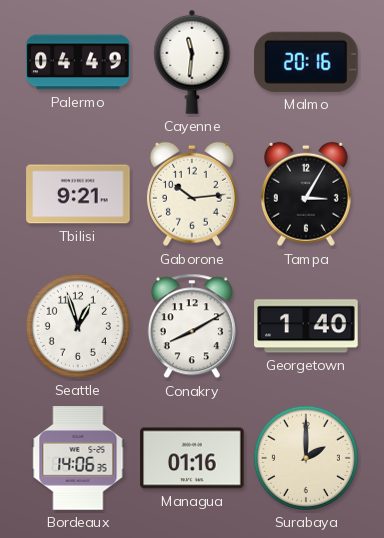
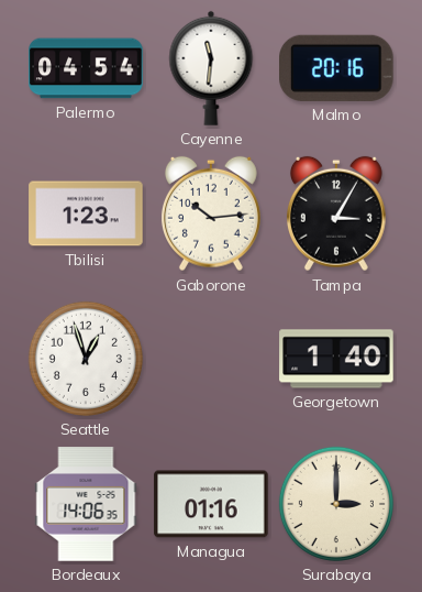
Palermo: 04:49 -> 04:54 (86, 68)
Tbilisi: 9:21 -> 1:23 (86, 213)
Conakry: 8:10 -> none (192, 326)
Surabaya: 2:00 -> 3:00 (336, 504)
